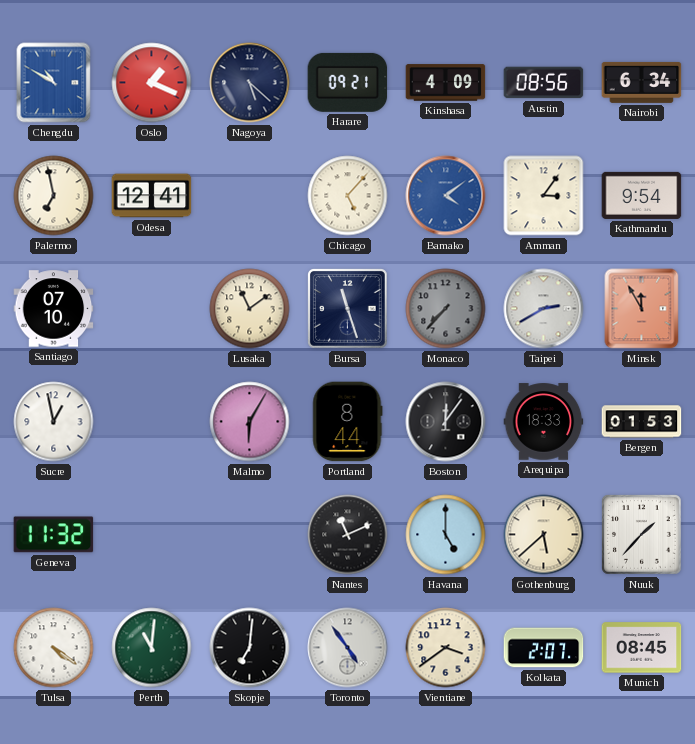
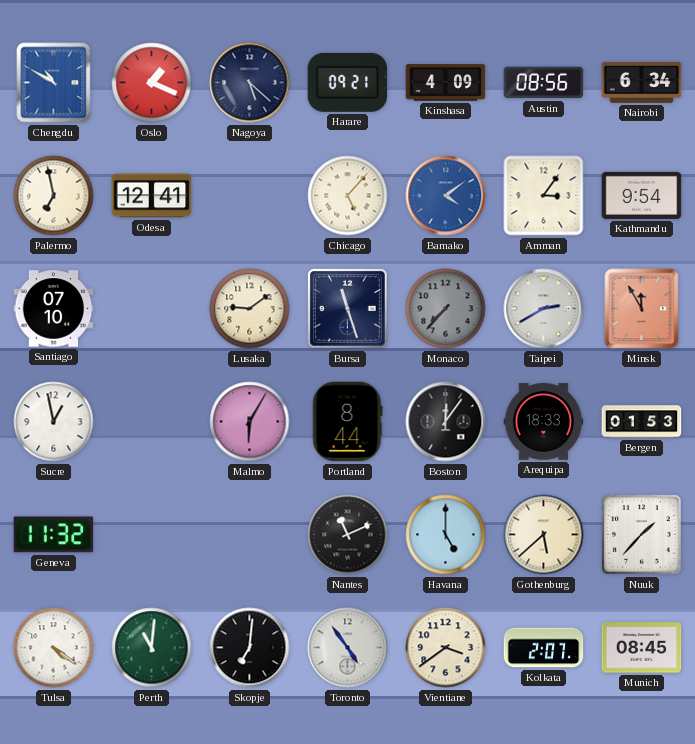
Lusaka: 11:09 -> 9:09 (250, 309)
